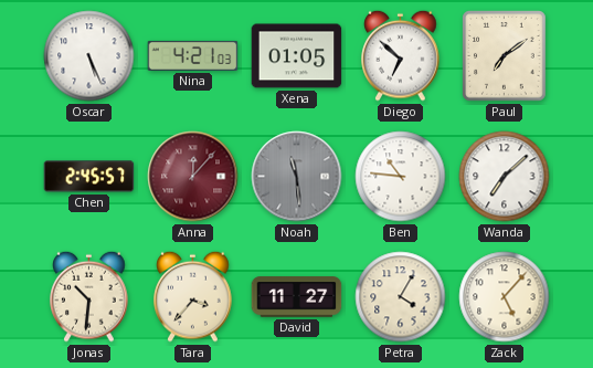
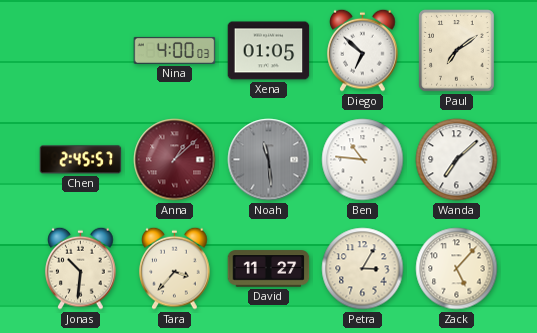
Oscar: 5:26 -> none (89, 56)
Nina: 4:21 -> 4:00 (175, 50)
Anna: 12:07 -> 1:08 (175, 160)
Petra: 4:05 -> 3:05 (363, 269)
